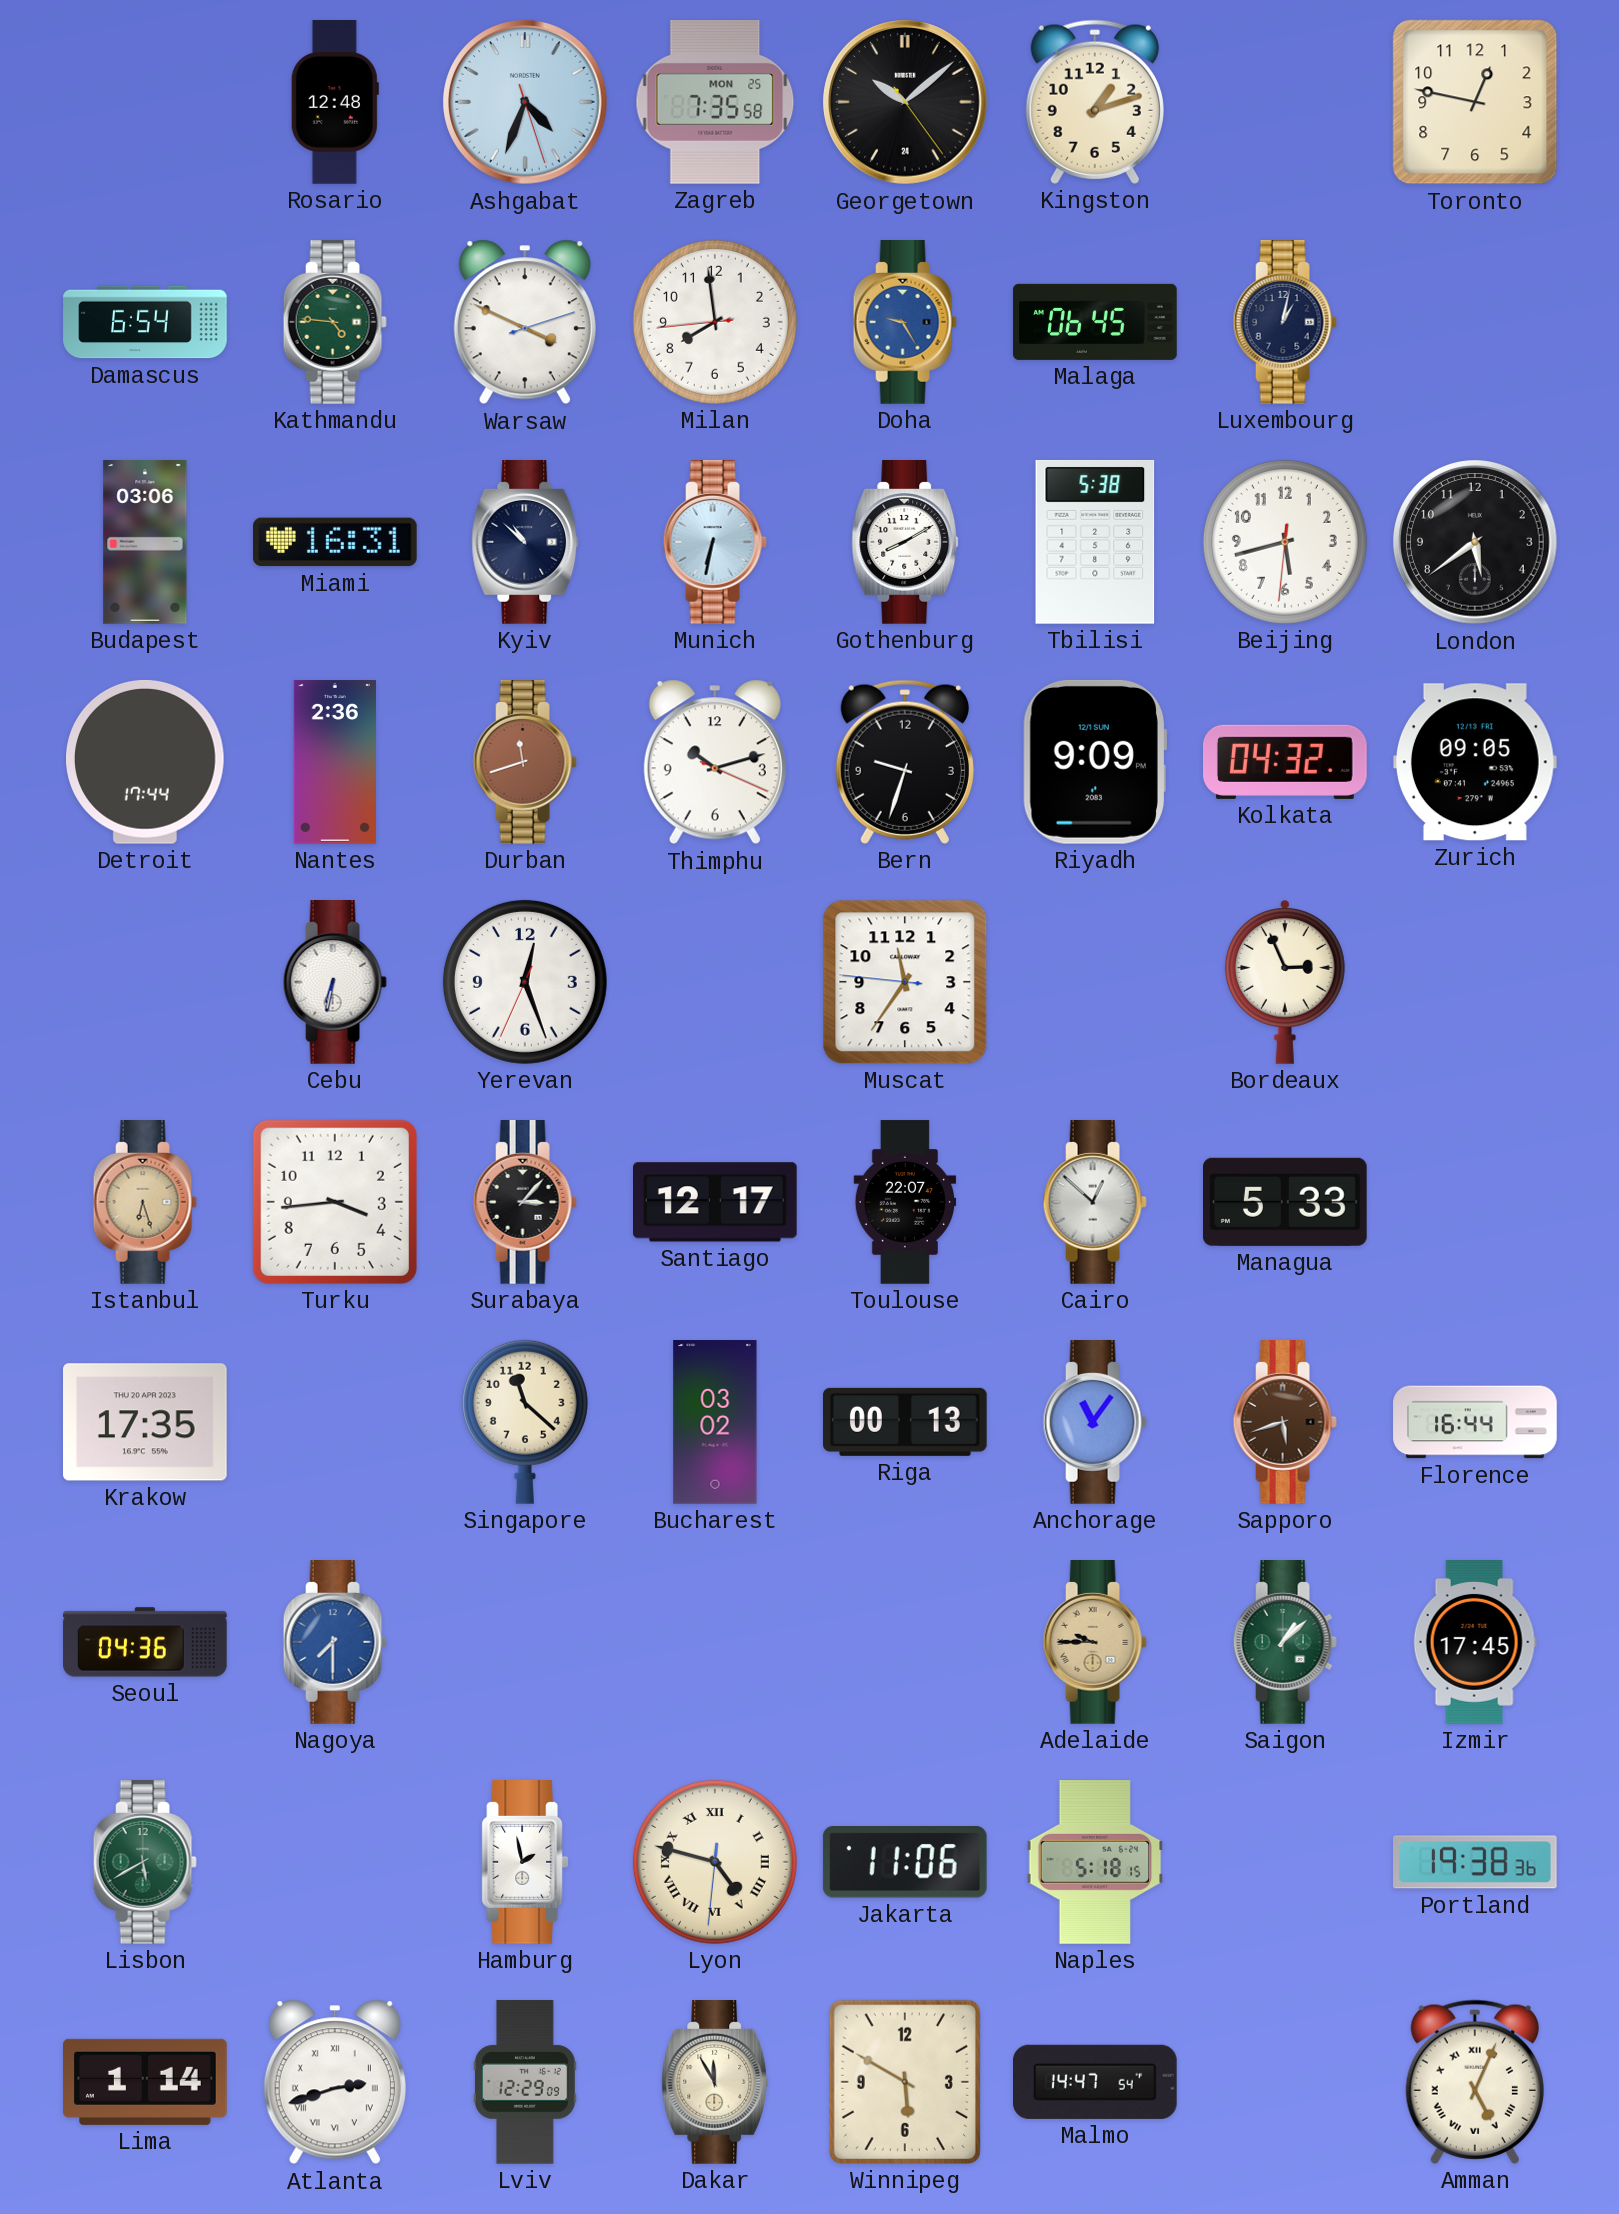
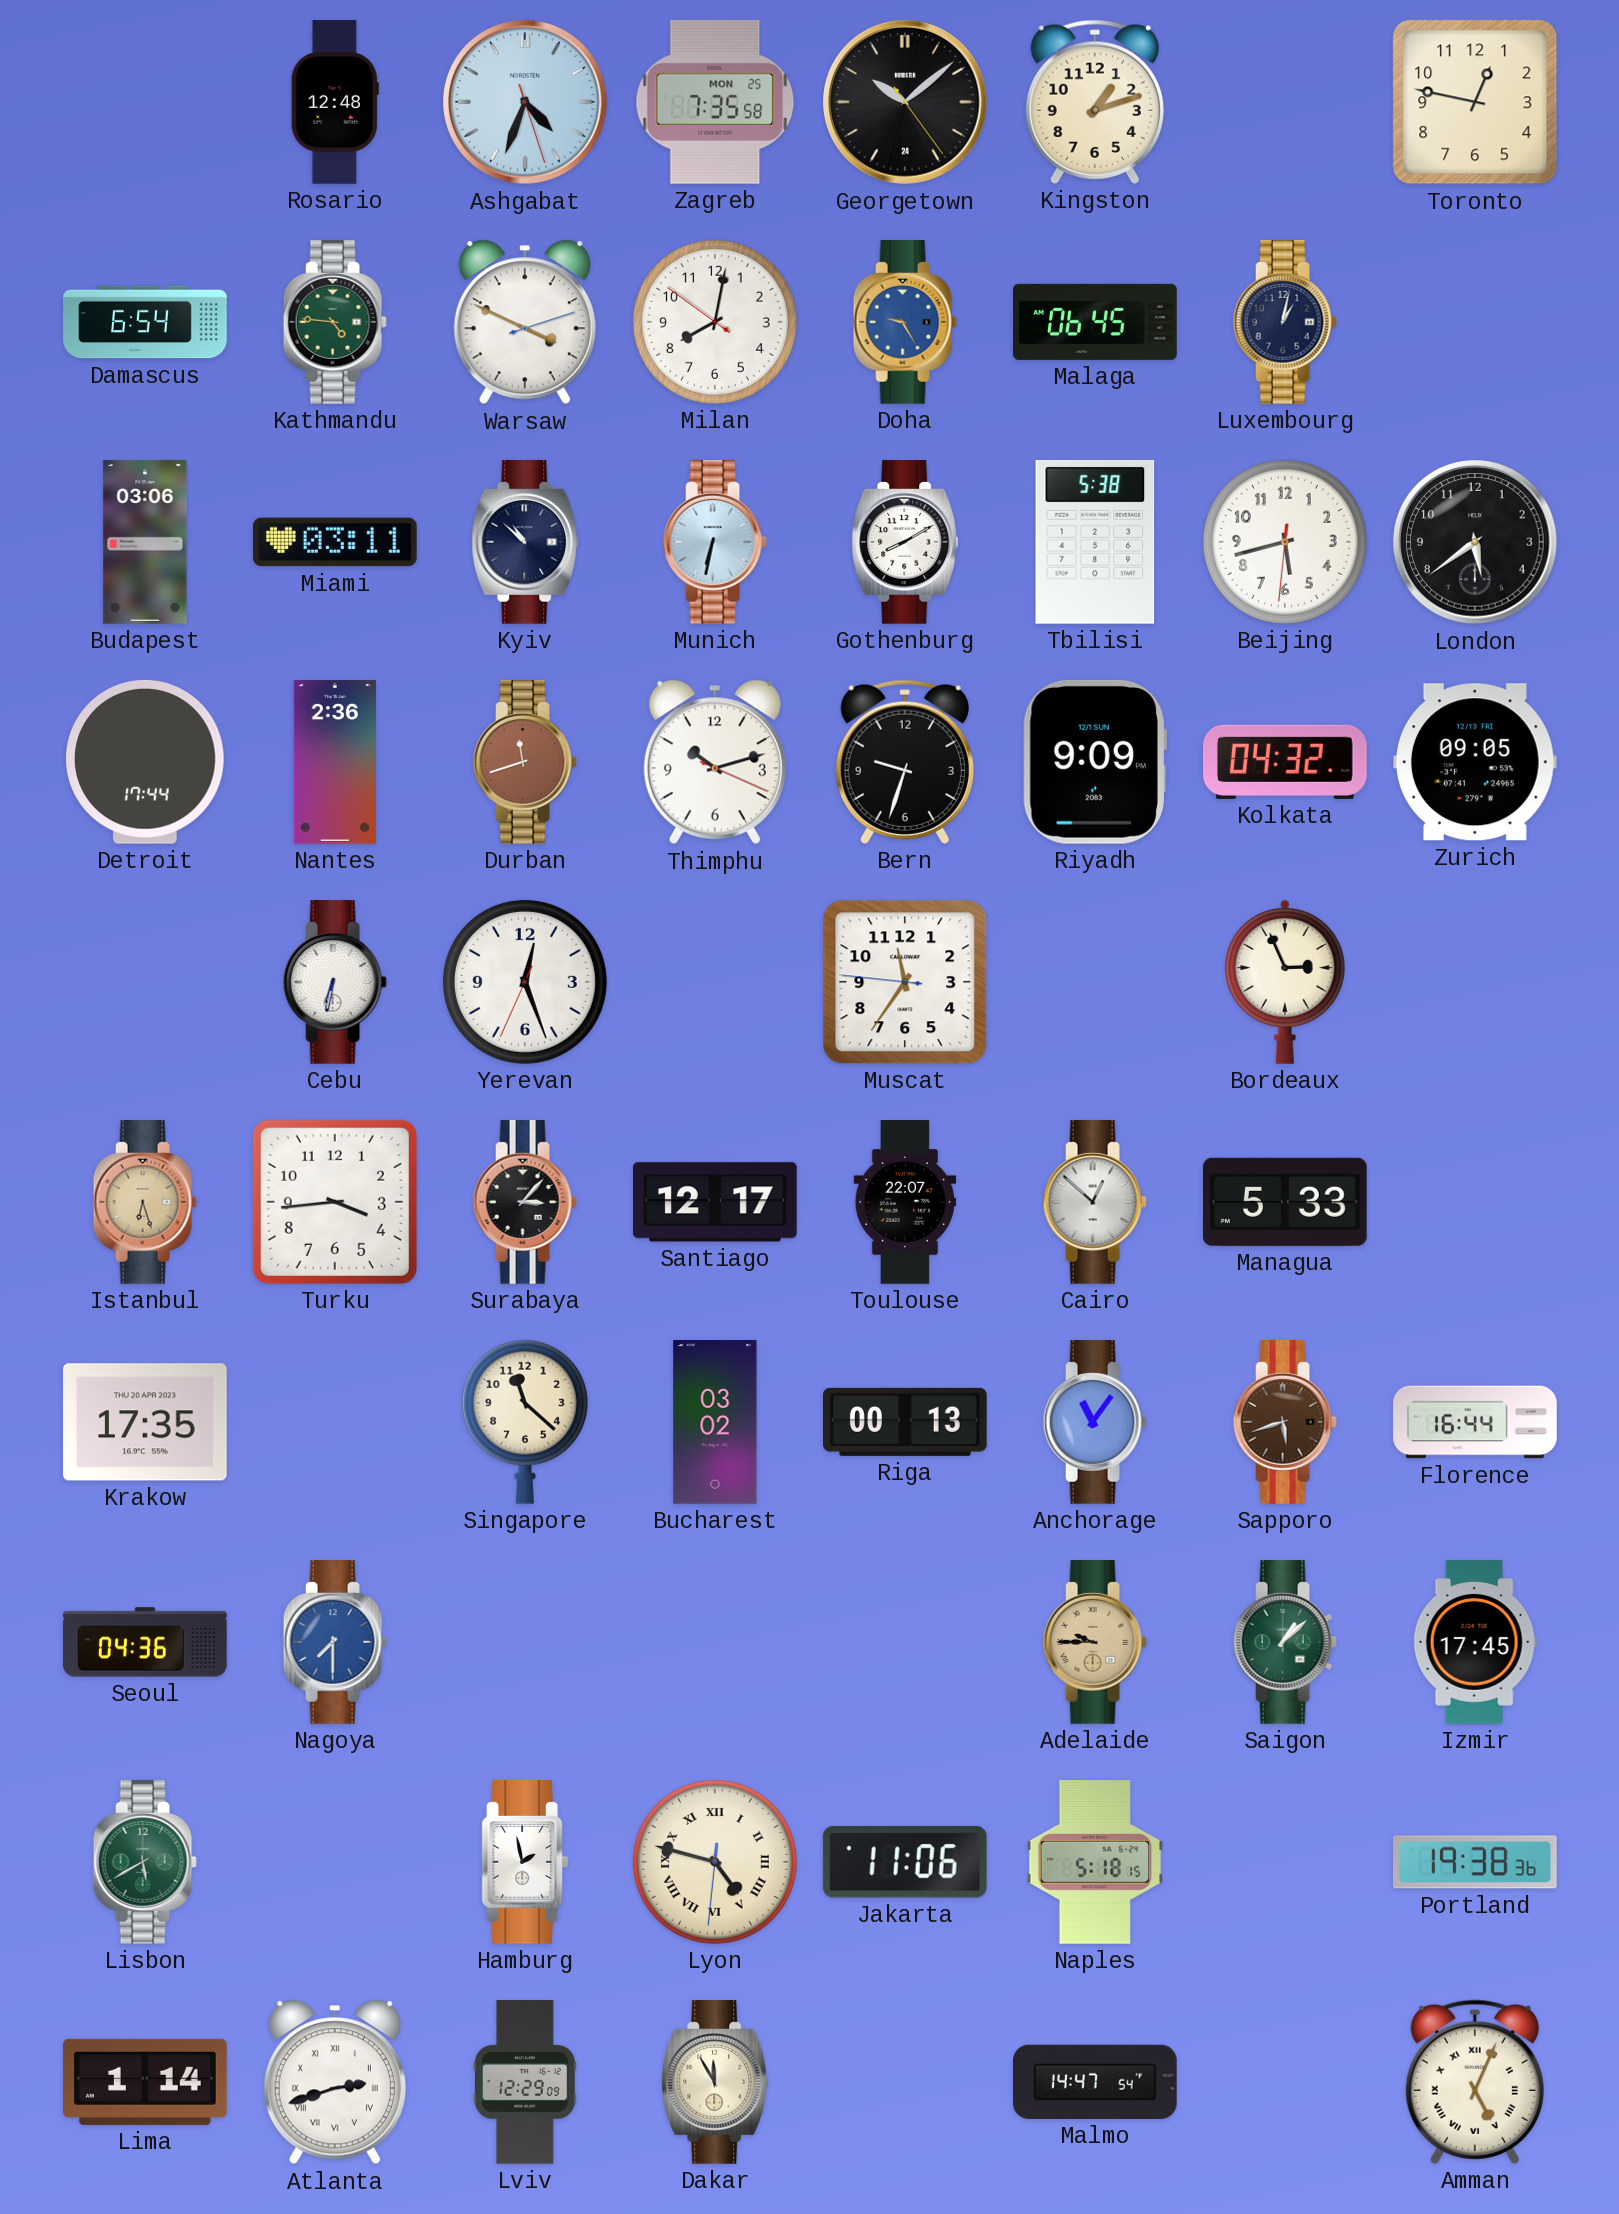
Milan: 7:58 -> 8:01 (715, 322)
Miami: 16:31 -> 03:11 (336, 542)
Winnipeg: 5:50 -> none (905, 2082)
